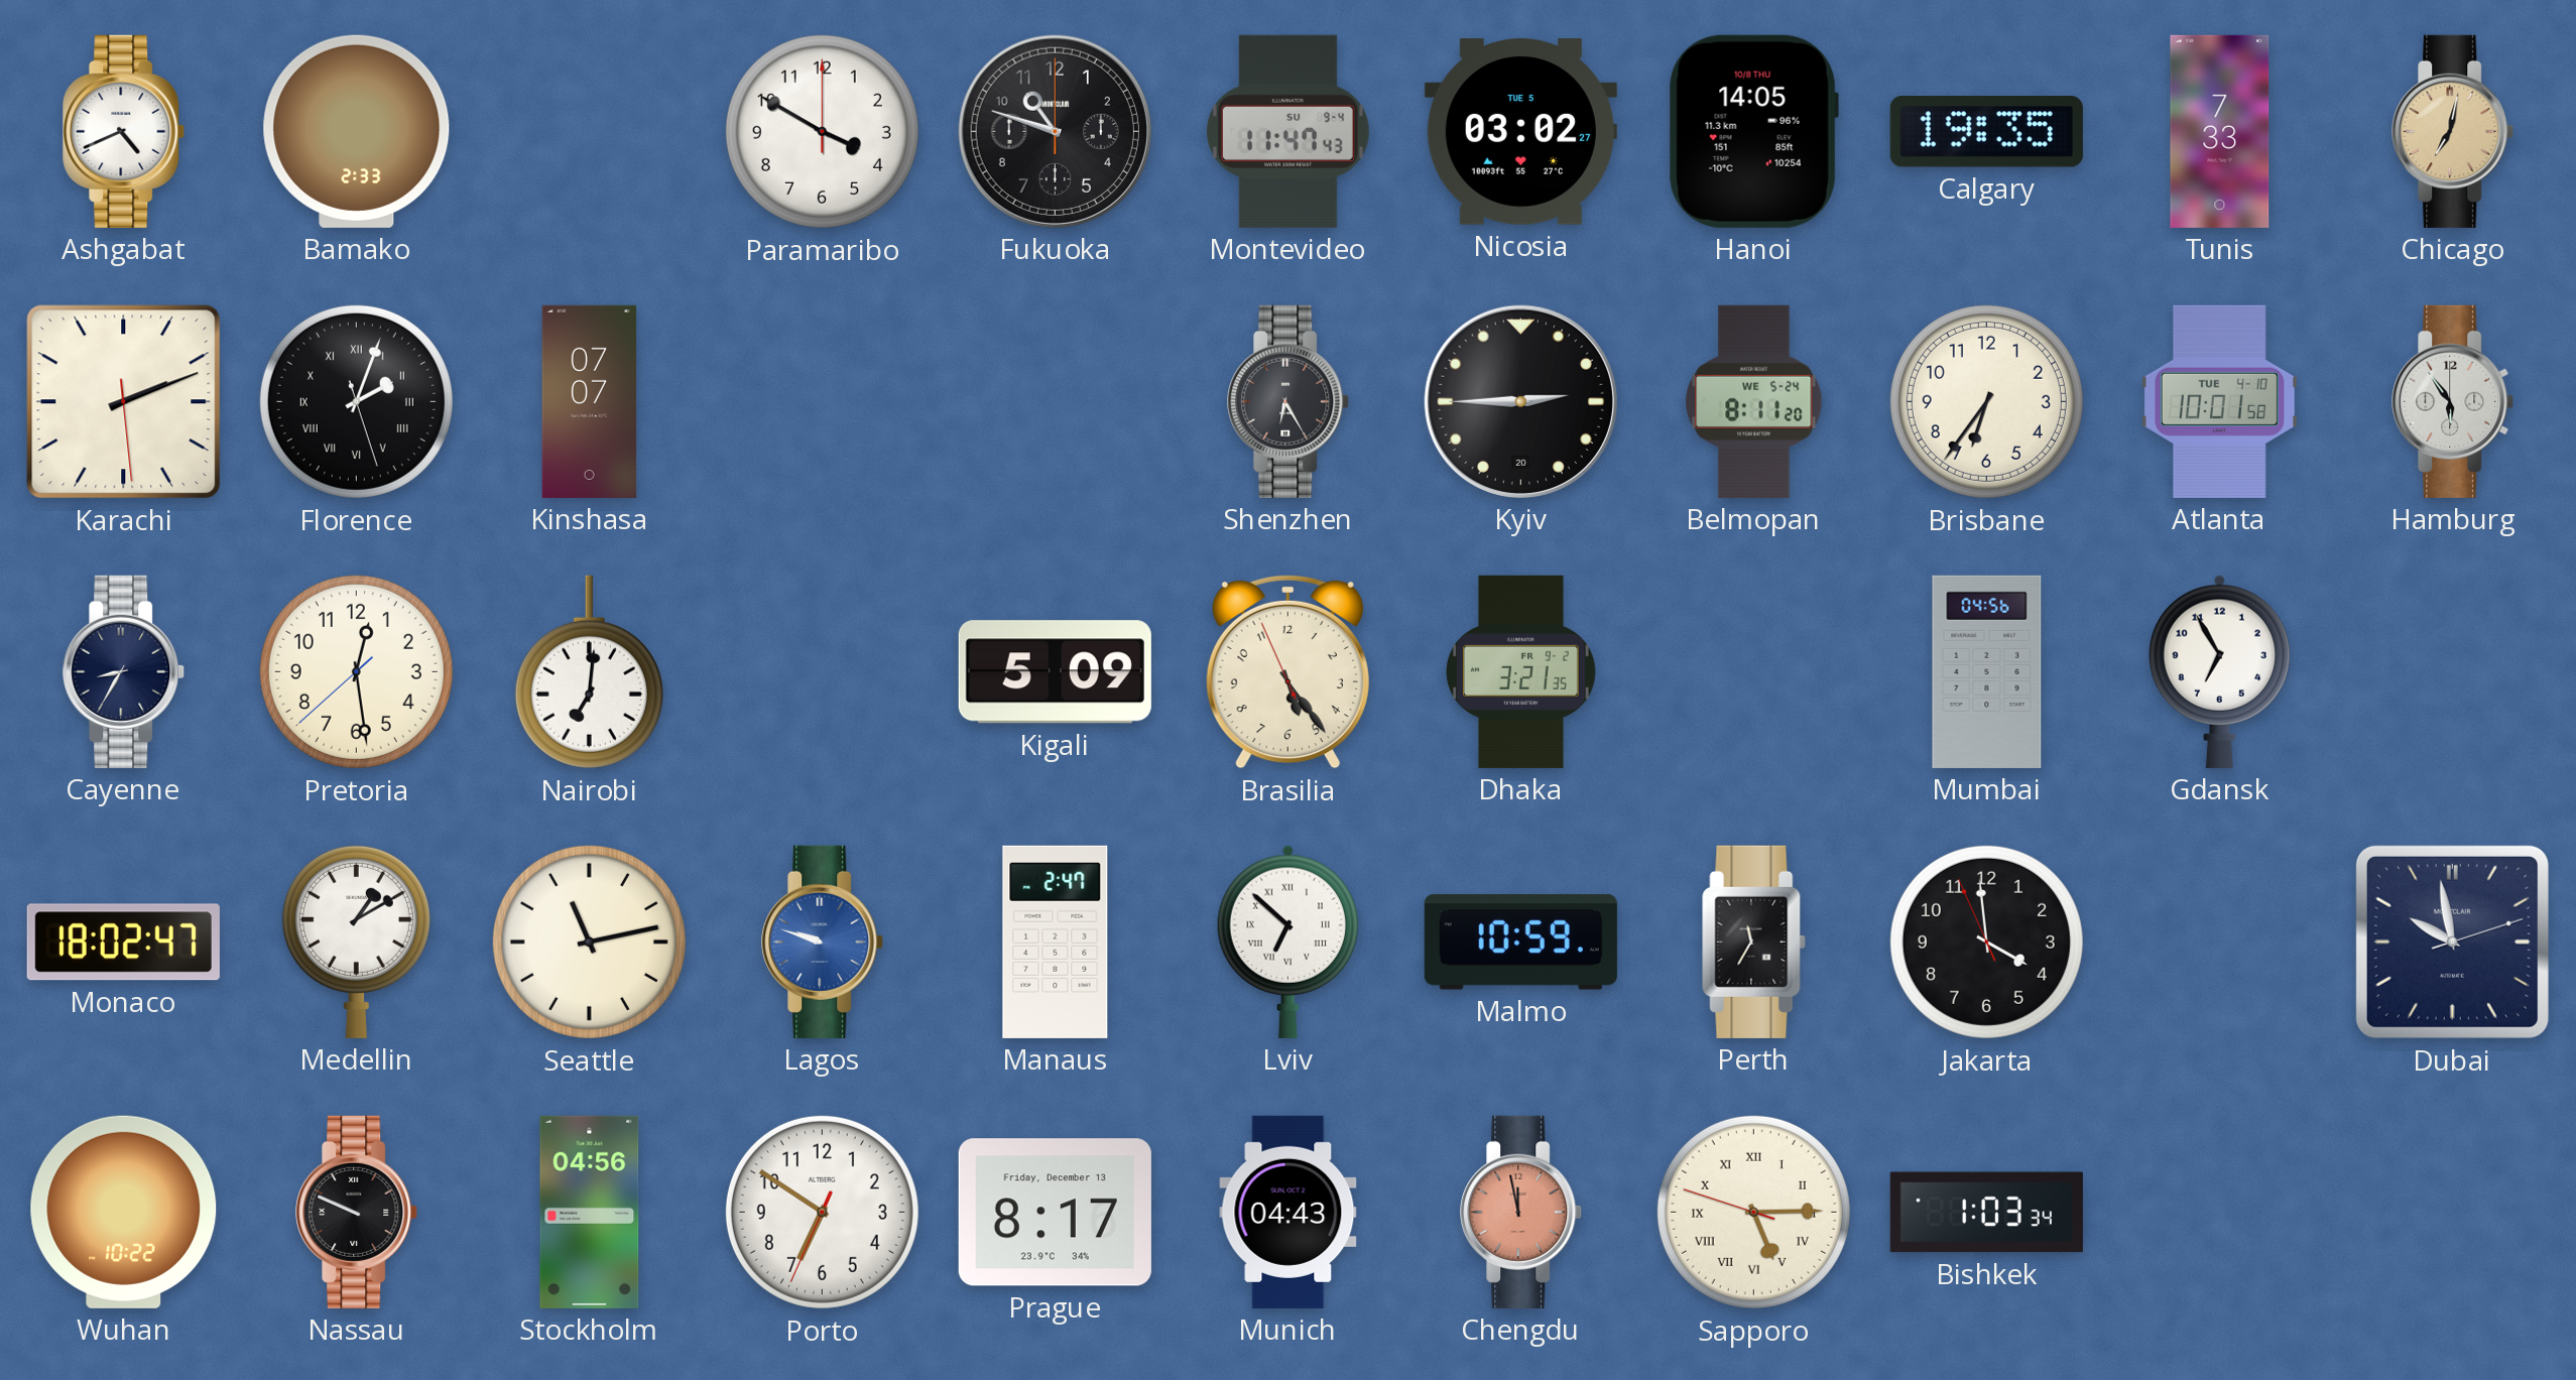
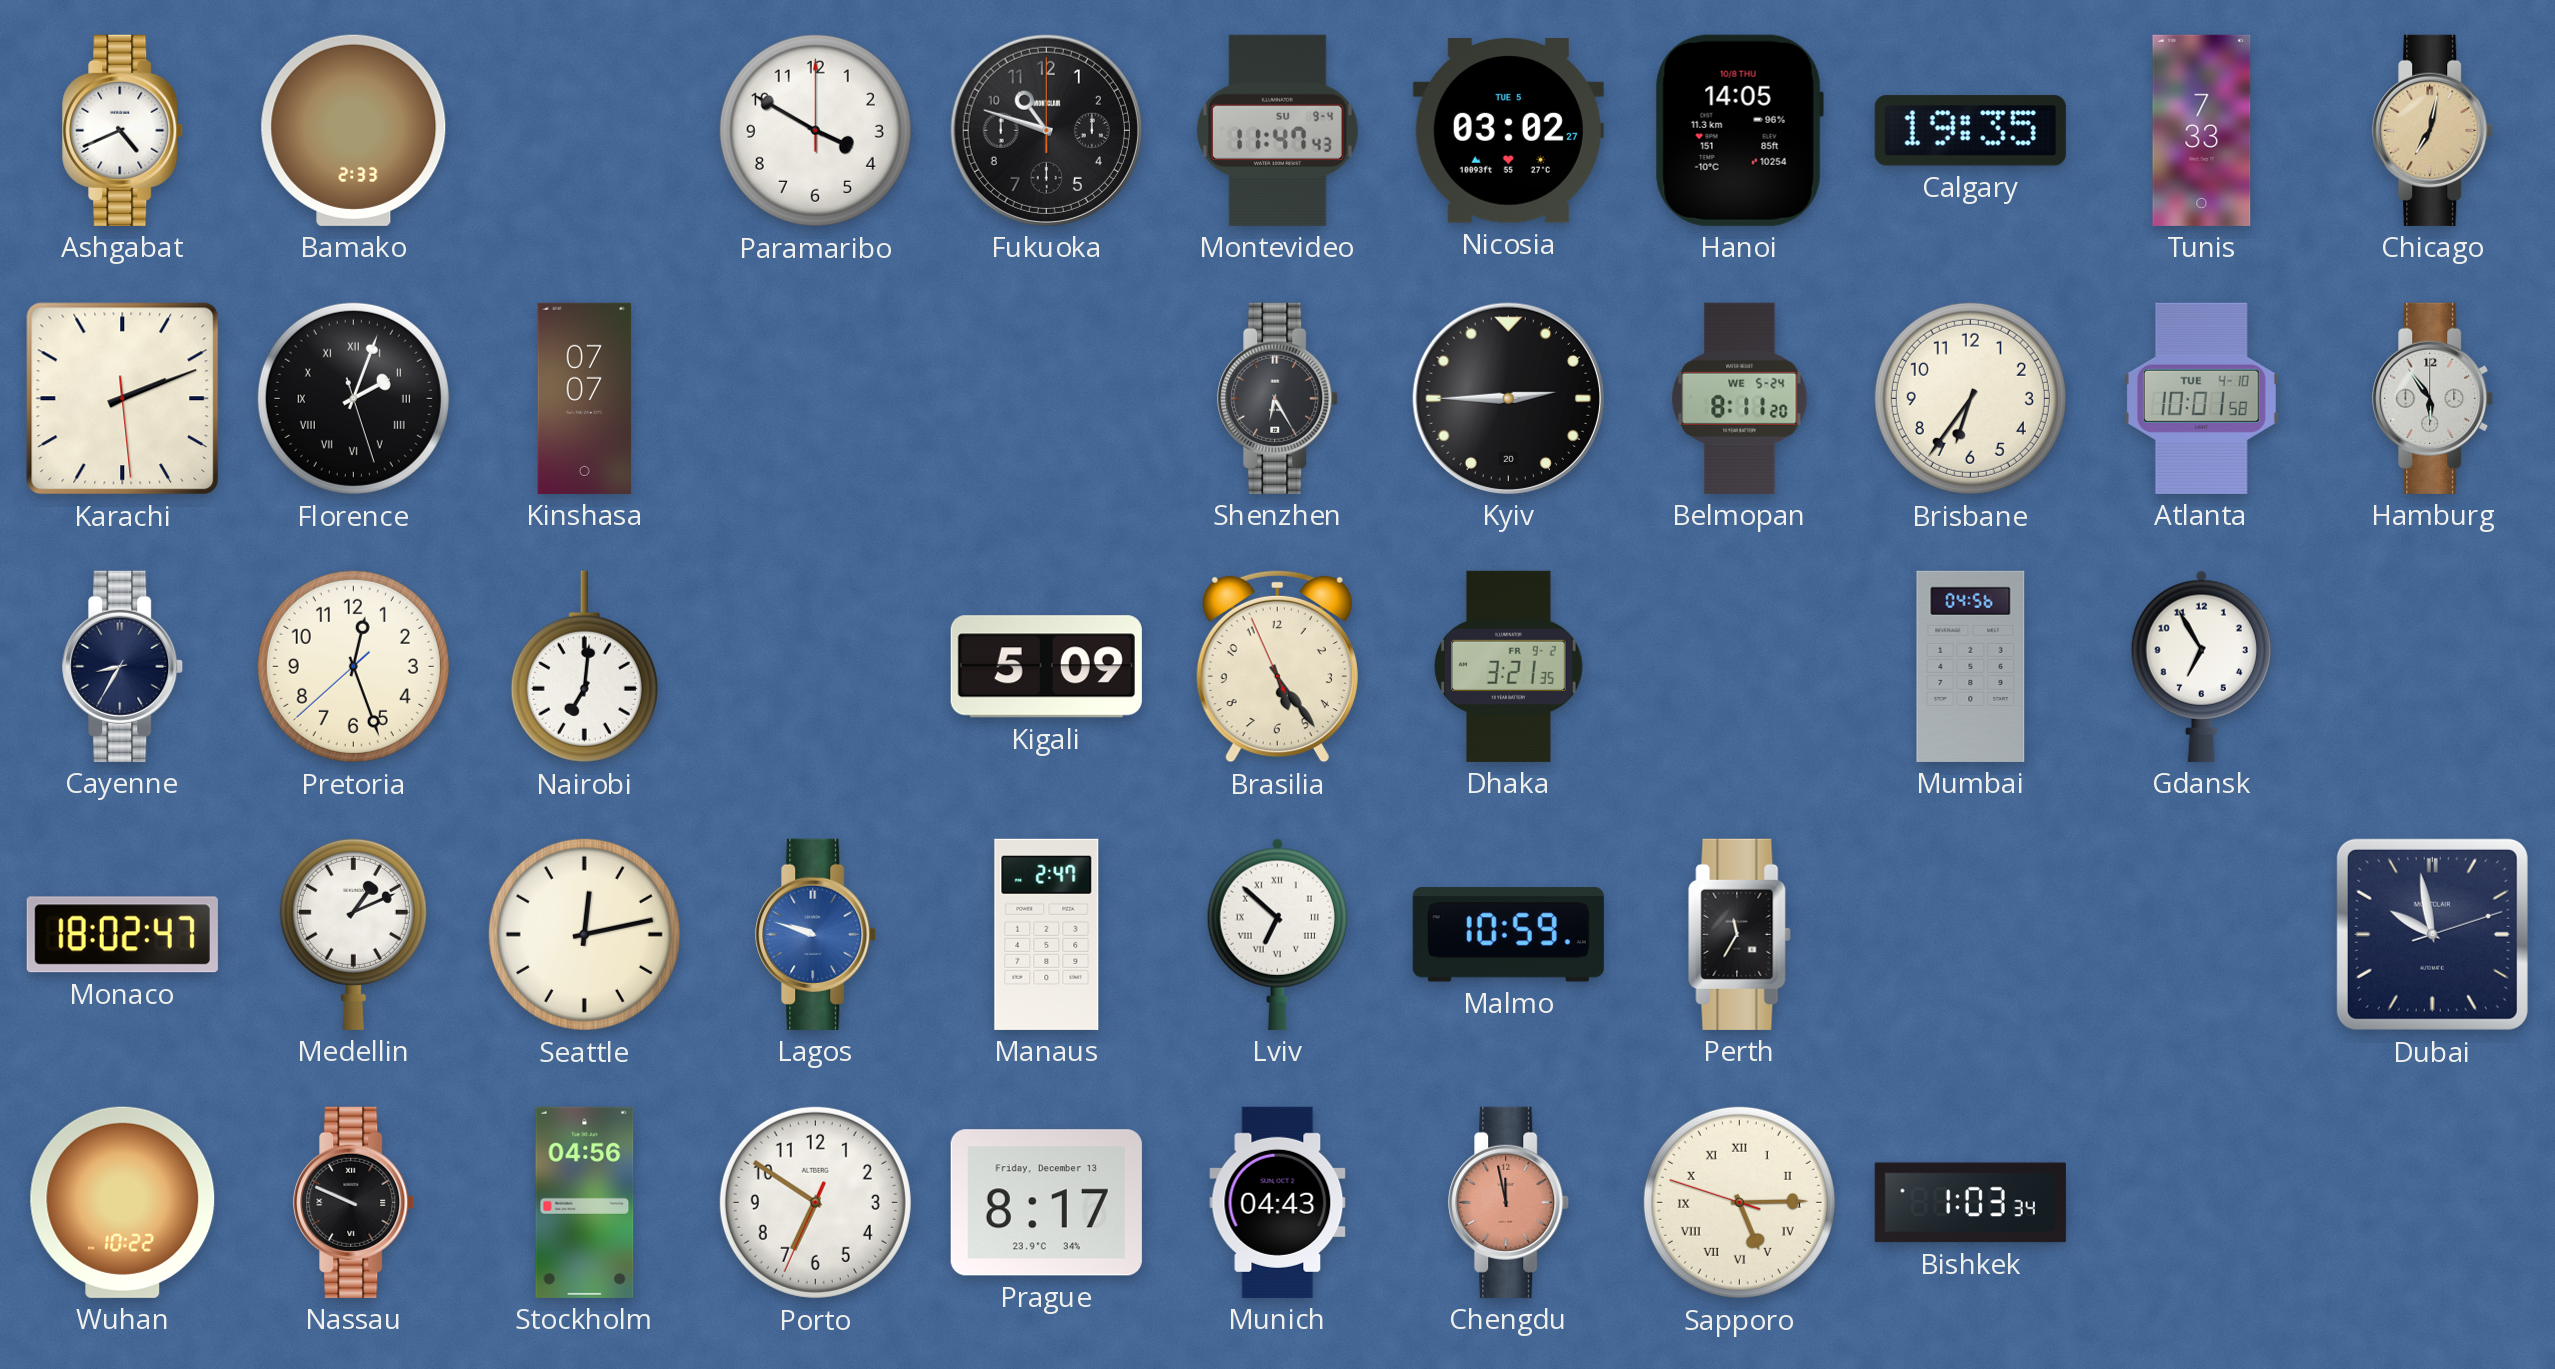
Pretoria: 12:28 -> 12:26 (353, 666)
Medellin: 1:10 -> 1:11 (353, 934)
Seattle: 11:13 -> 12:13 (584, 934)
Jakarta: 3:58 -> none (1986, 942)
